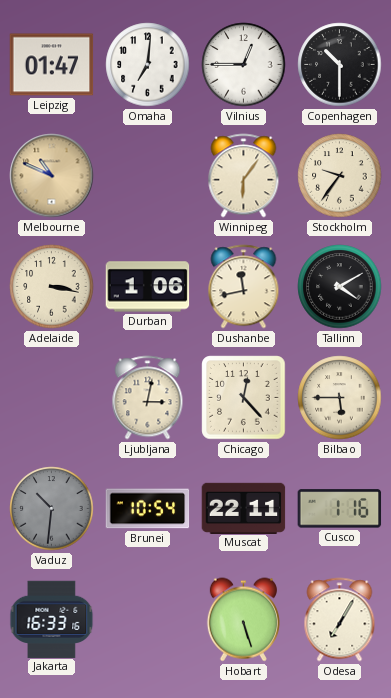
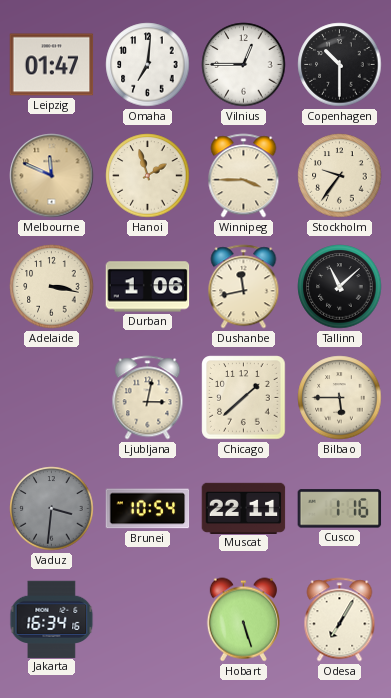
Melbourne: 10:49 -> 11:49 (52, 176)
Hanoi: none -> 1:57 (148, 176)
Winnipeg: 6:06 -> 3:45 (244, 176)
Tallinn: 4:10 -> 11:08 (340, 287)
Chicago: 12:23 -> 1:38 (244, 398)
Vaduz: 10:31 -> 3:31 (52, 509)
Jakarta: 16:33 -> 16:34 (52, 619)
